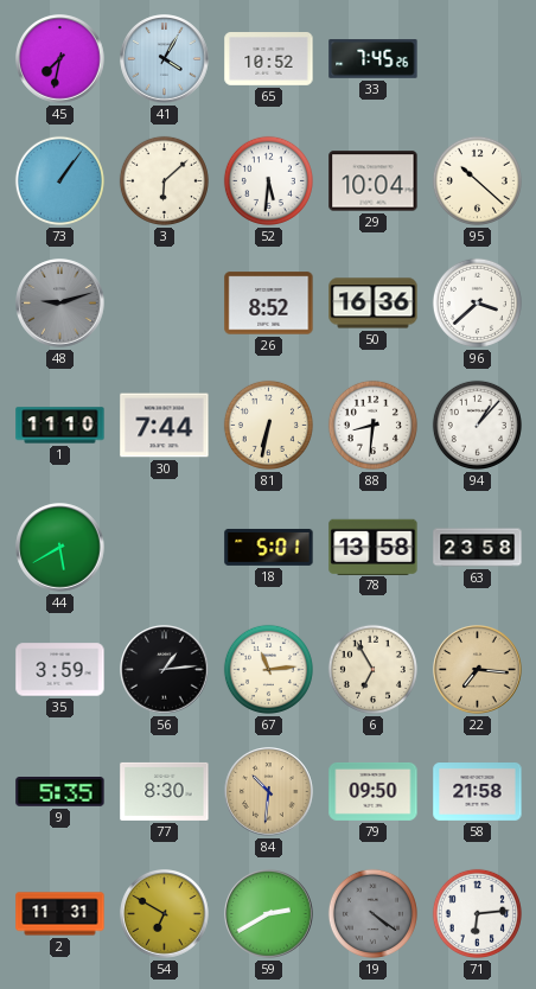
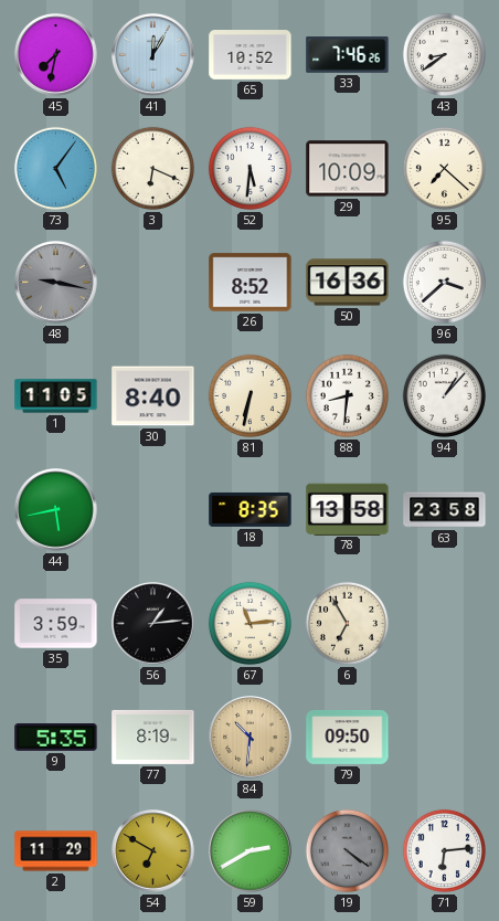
41: 4:05 -> 12:05 (153, 55)
33: 7:45 -> 7:46 (348, 55)
43: none -> 8:39 (444, 54)
73: 1:06 -> 5:06 (55, 168)
3: 6:08 -> 6:19 (152, 168)
29: 10:04 -> 10:09 (348, 169)
95: 10:22 -> 7:22 (444, 168)
48: 9:12 -> 9:17 (56, 283)
1: 11:10 -> 11:05 (56, 396)
30: 7:44 -> 8:40 (153, 396)
44: 5:40 -> 5:43 (56, 510)
18: 5:01 -> 8:35 (251, 509)
22: 7:16 -> none (478, 670)
77: 8:30 -> 8:19 (153, 737)
58: 21:58 -> none (478, 792)
2: 11:31 -> 11:29 (56, 851)
